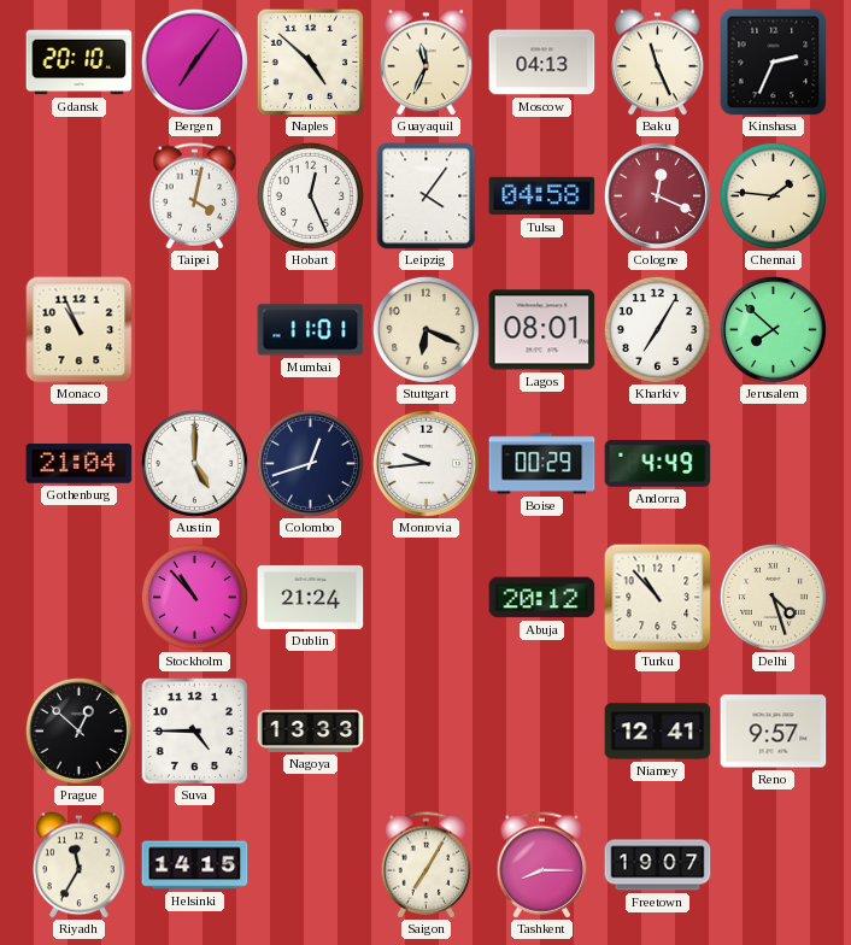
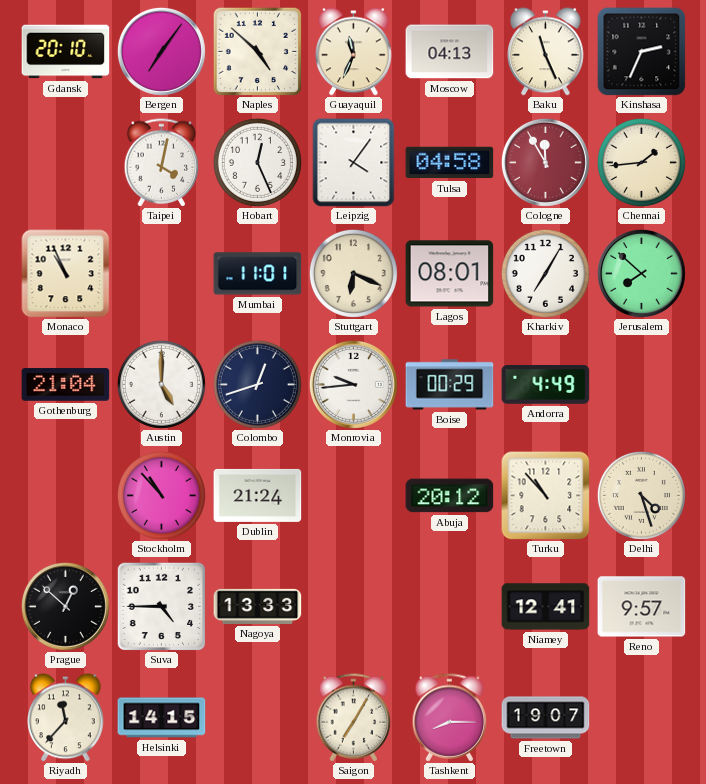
Cologne: 12:19 -> 11:55 (545, 162)
Chennai: 1:46 -> 1:44 (641, 162)
Riyadh: 11:35 -> 11:37 (66, 718)
